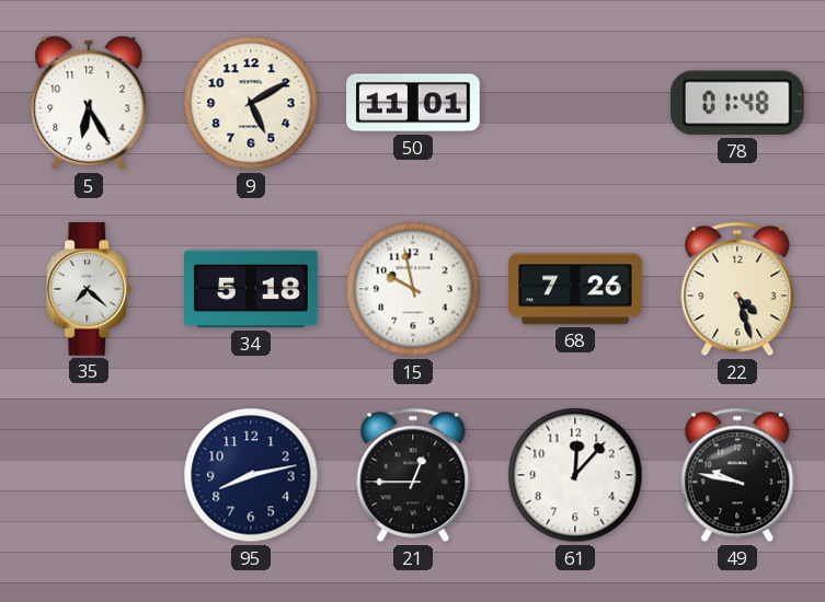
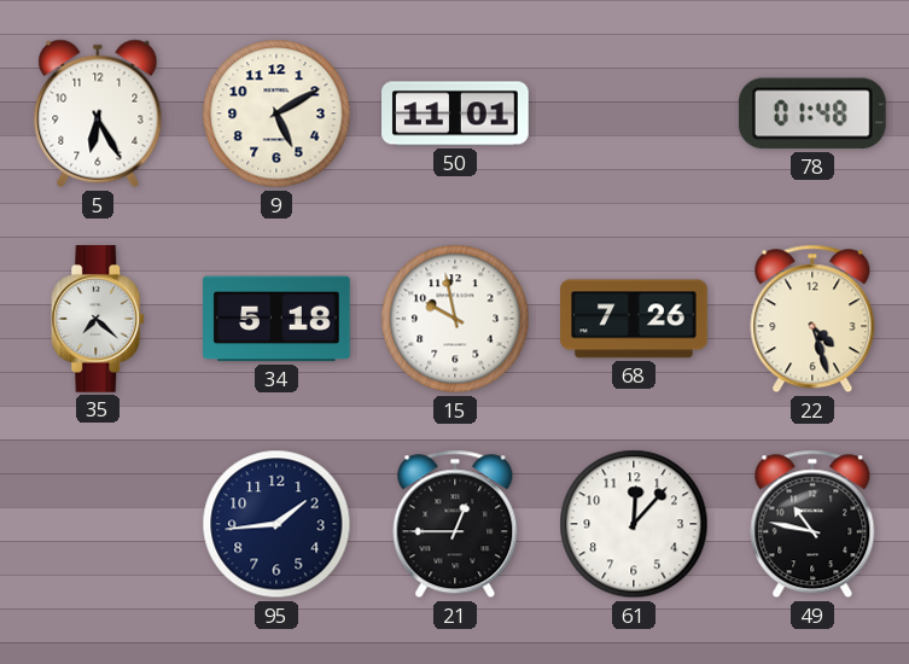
95: 8:13 -> 1:44 (276, 524)
49: 9:47 -> 10:47 (812, 524)
